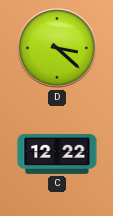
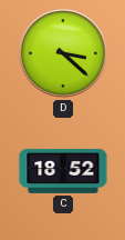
C: 12:22 -> 18:52 (63, 171)
